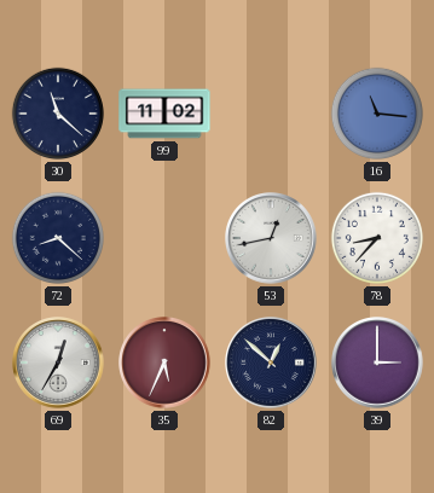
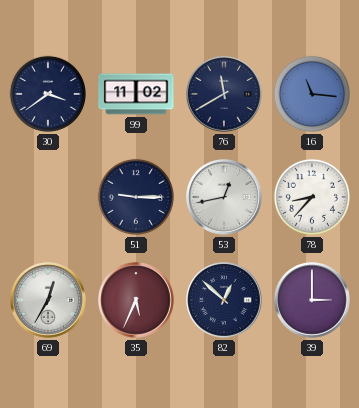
30: 11:22 -> 3:39 (48, 94)
76: none -> 11:40 (225, 95)
72: 8:22 -> none (58, 238)
51: none -> 9:15 (136, 197)
